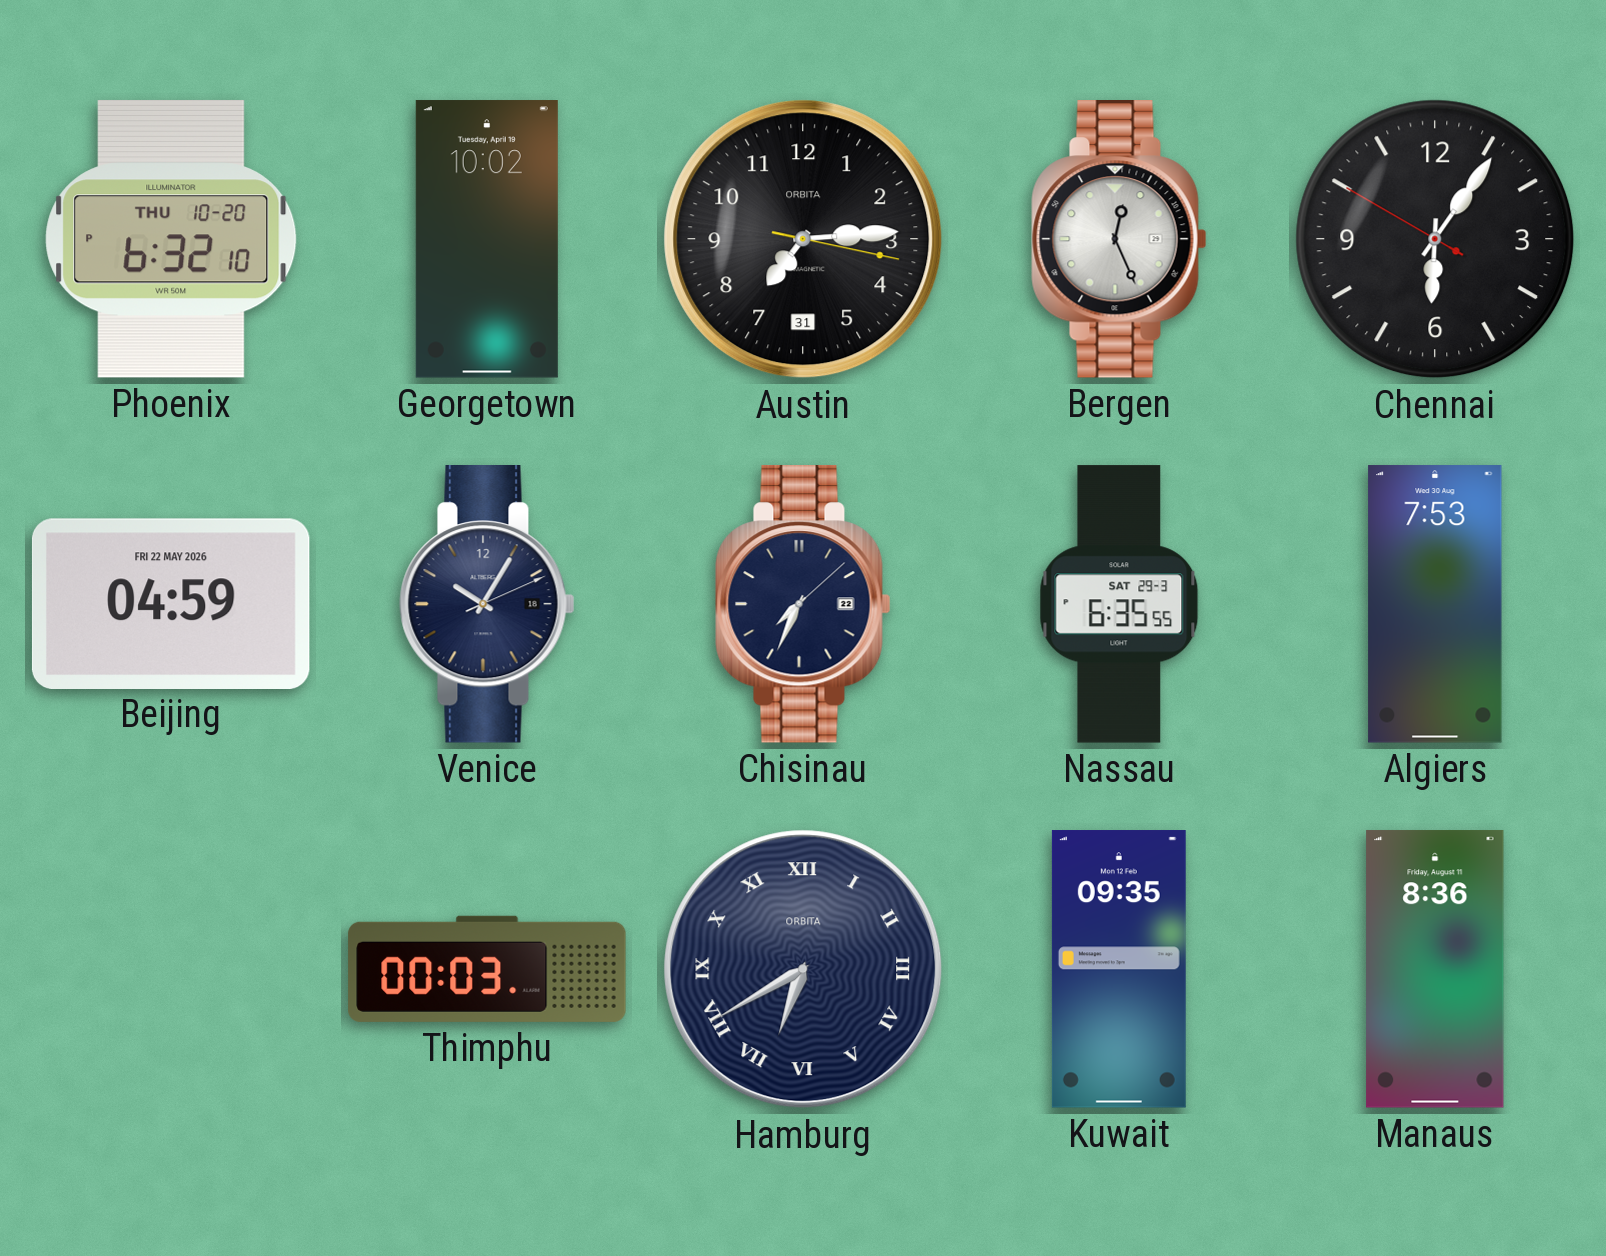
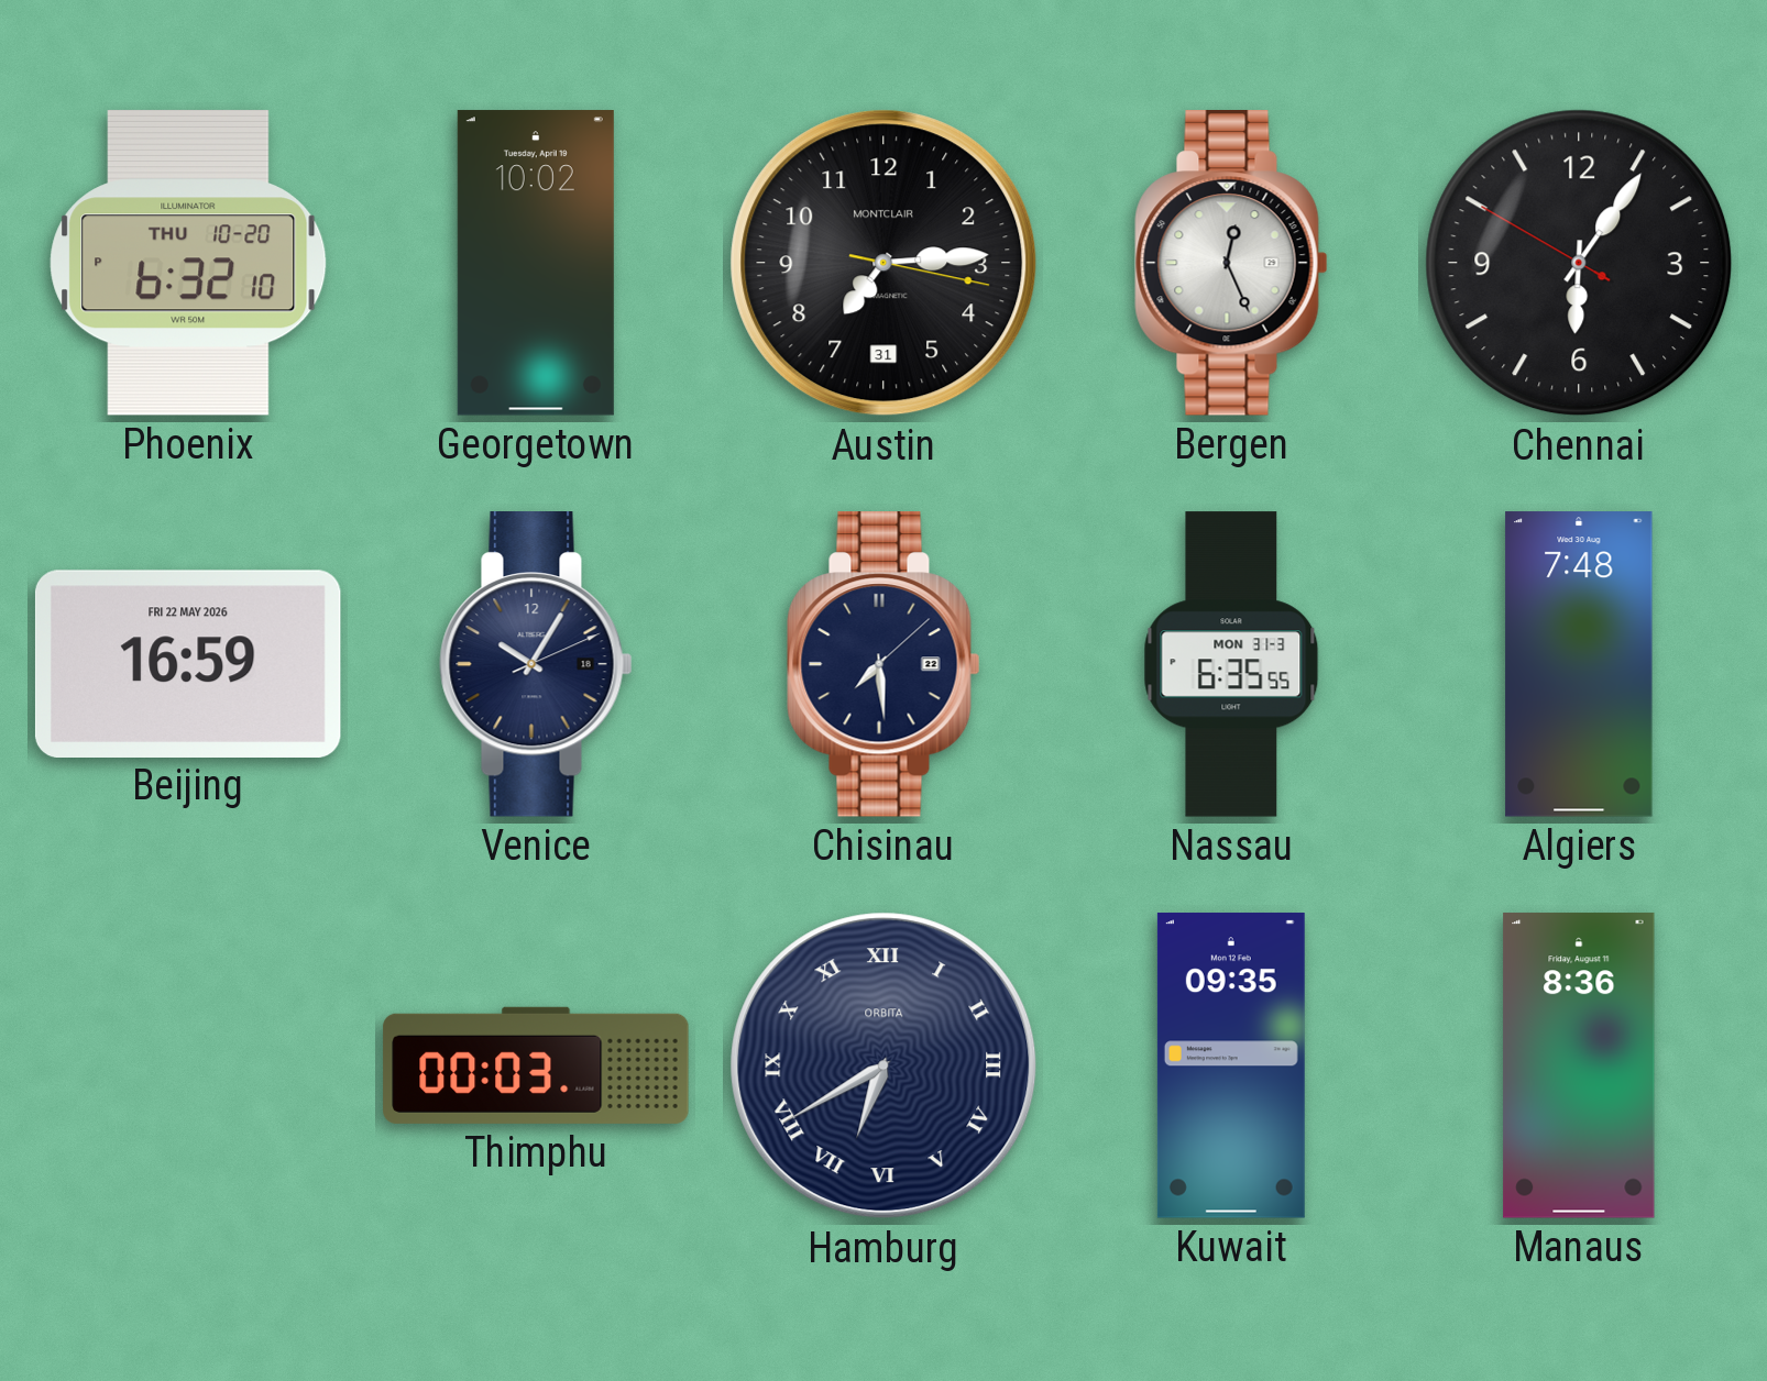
Austin brand: ORBITA -> MONTCLAIR (883, 263)
Beijing: 04:59 -> 16:59 (188, 663)
Chisinau: 7:34 -> 7:29 (883, 665)
Nassau date: SAT 29-3 -> MON 31-3 (1231, 664)
Algiers: 7:53 -> 7:48 (1579, 664)
